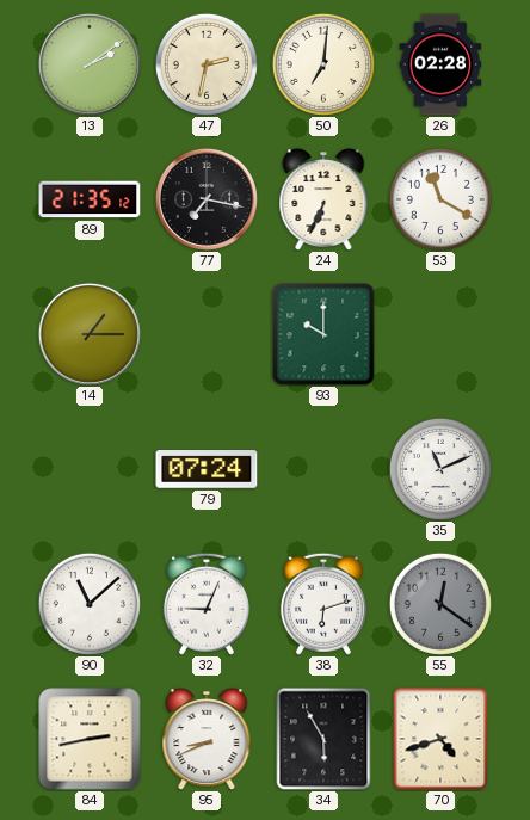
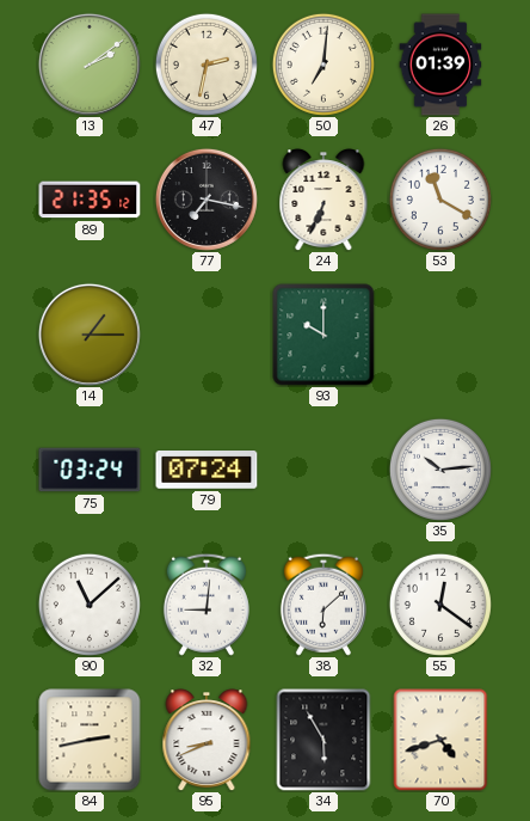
26: 02:28 -> 01:39 (440, 65)
75: none -> 03:24 (90, 470)
35: 11:11 -> 10:14 (440, 470)
32: 9:04 -> 9:01 (207, 605)
38: 6:12 -> 6:08 (323, 605)
55 dial: grey -> white (440, 605)
